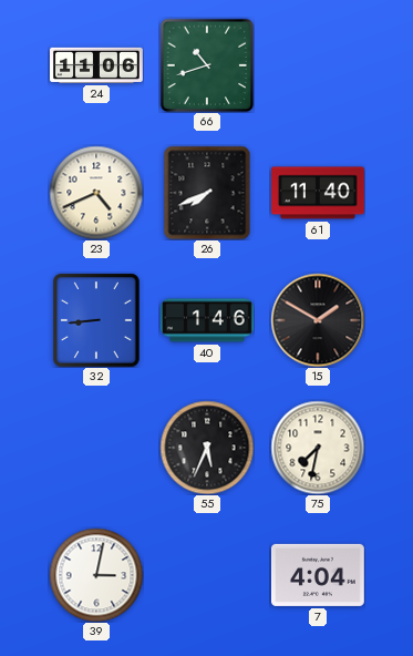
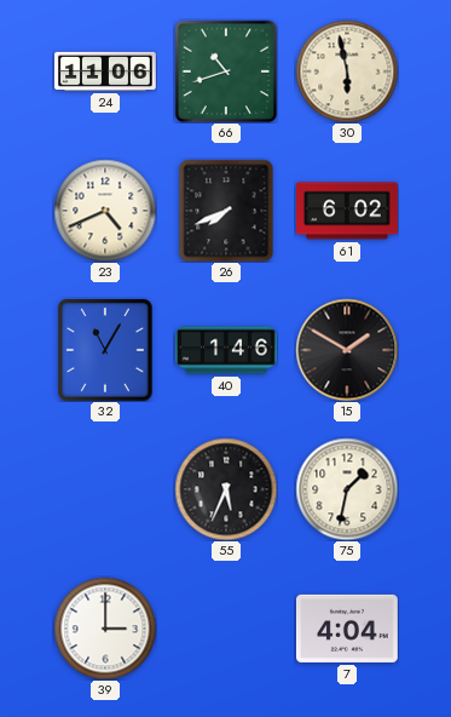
30: none -> 5:58 (347, 71)
61: 11:40 -> 6:02 (348, 211)
32: 8:44 -> 11:05 (105, 350)
75: 7:32 -> 1:32 (347, 489)
39: 3:02 -> 3:00 (105, 629)
